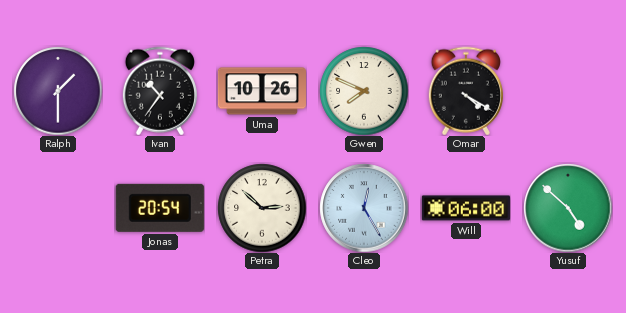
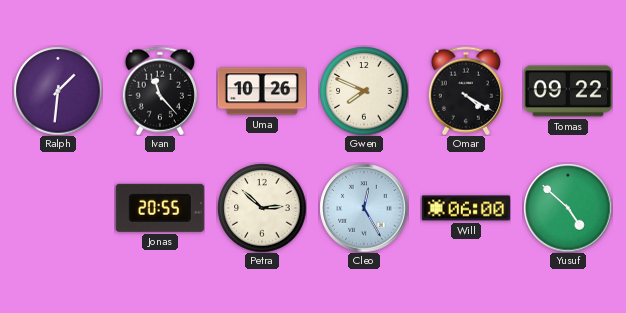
Ralph: 1:30 -> 1:31 (58, 91)
Ivan: 10:36 -> 11:23 (160, 91)
Tomas: none -> 09:22 (568, 91)
Jonas: 20:54 -> 20:55 (160, 208)
